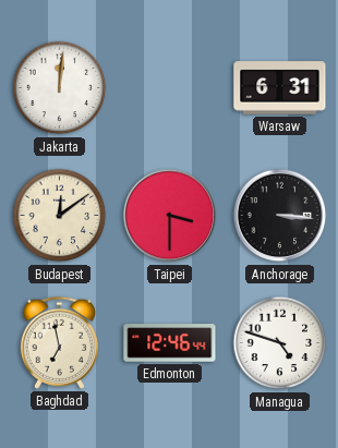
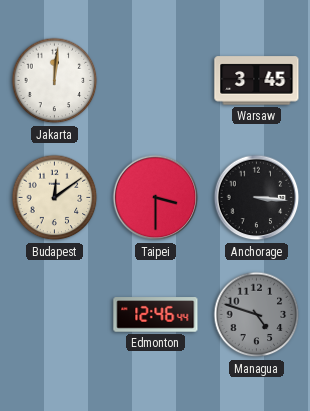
Warsaw: 6:31 -> 3:45 (257, 81)
Baghdad: 6:58 -> none (59, 342)
Managua dial: white -> grey (257, 315)
